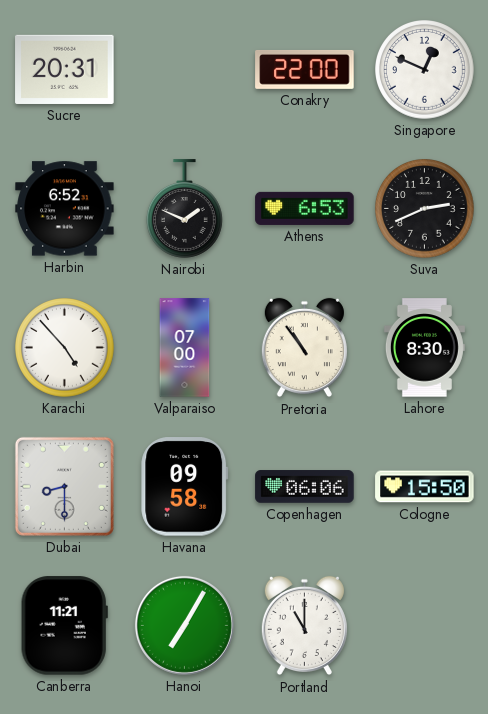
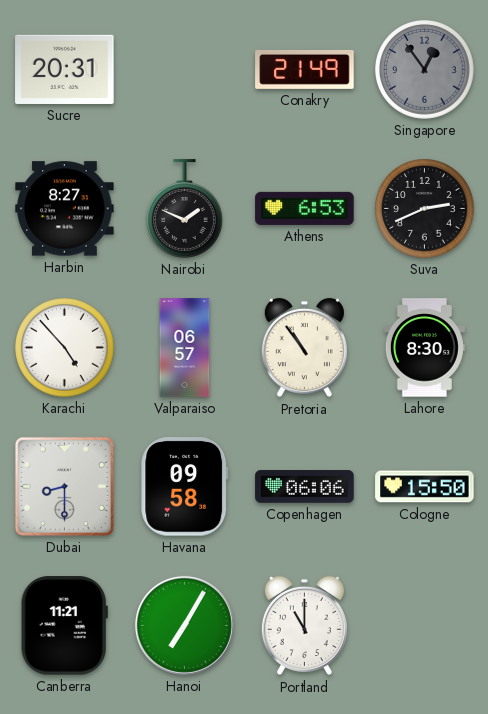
Conakry: 22:00 -> 21:49 (305, 69)
Singapore: 12:49 -> 12:54 (425, 70)
Singapore dial: white -> grey (425, 70)
Harbin: 6:52 -> 8:27 (65, 209)
Valparaiso: 07:00 -> 06:57 (185, 348)
